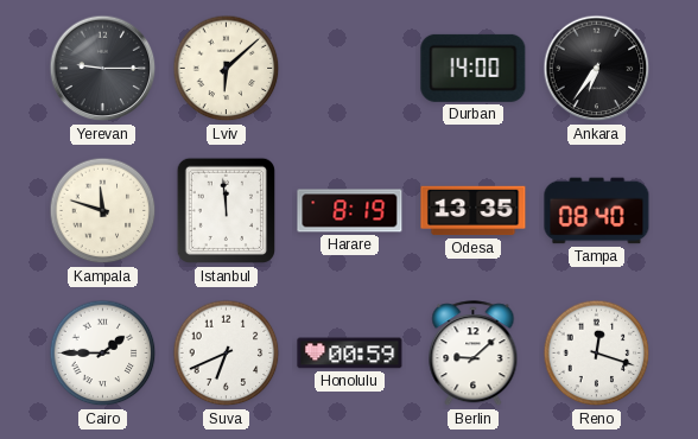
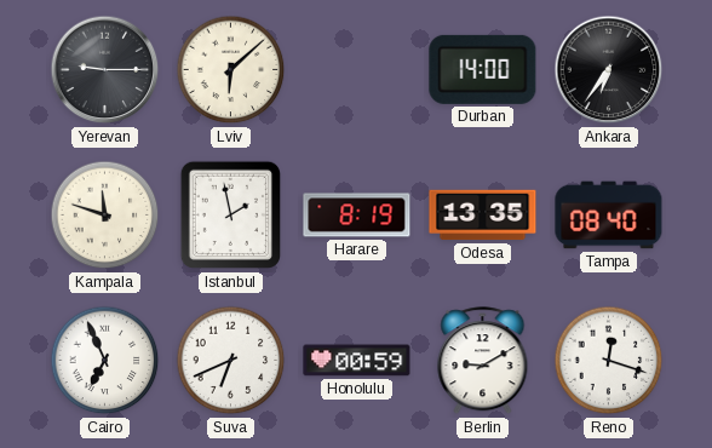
Istanbul: 11:59 -> 1:58 (230, 216)
Cairo: 1:45 -> 6:56 (105, 361)
Berlin: 9:08 -> 9:10 (483, 361)
